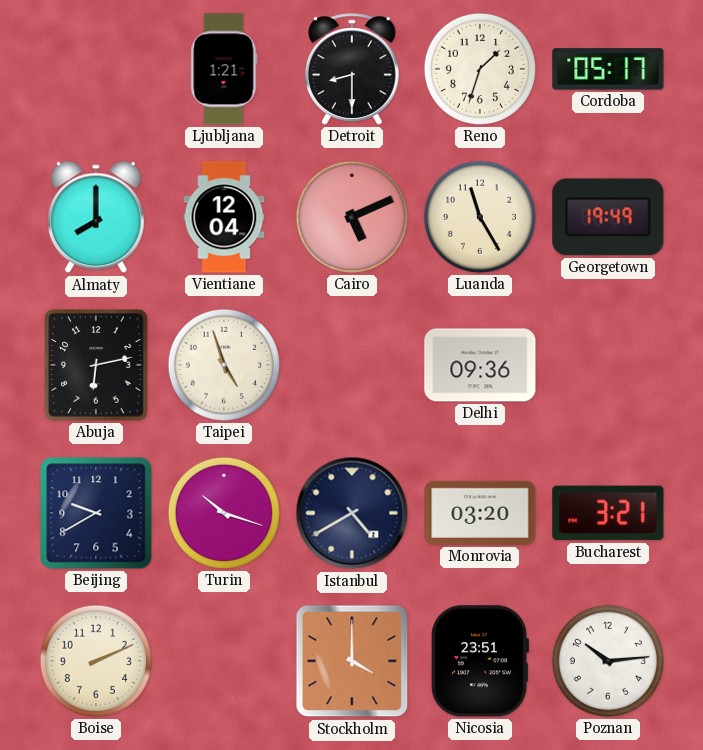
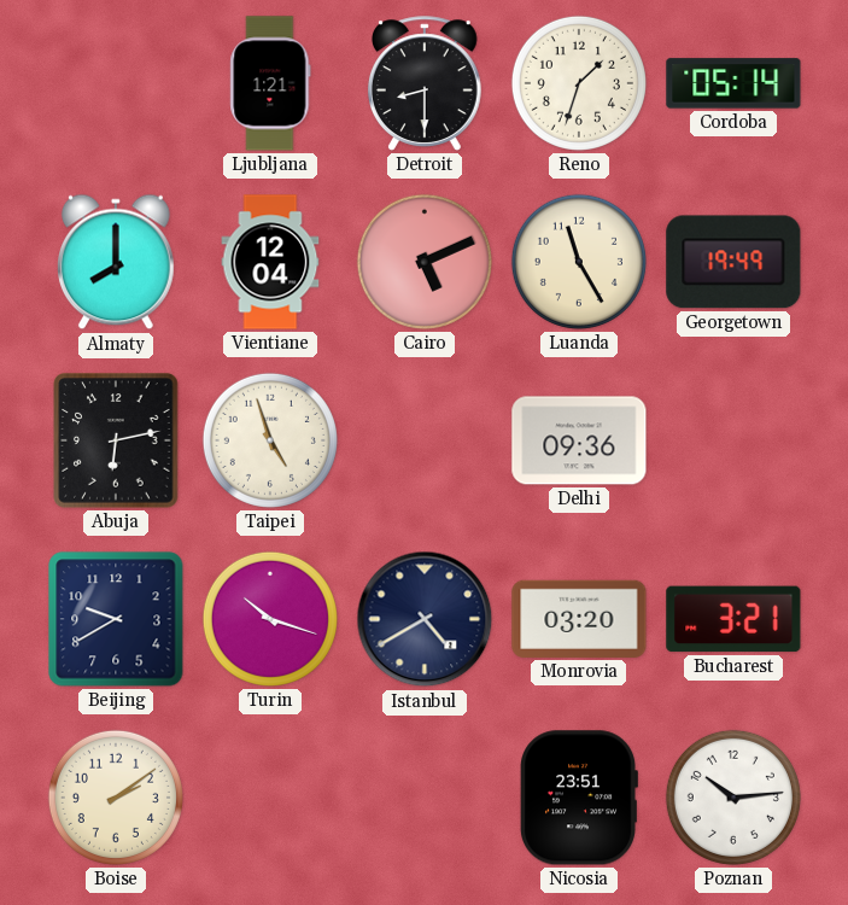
Cordoba: 05:17 -> 05:14 (733, 83)
Boise: 2:11 -> 2:09 (116, 798)
Stockholm: 4:00 -> none (352, 661)
